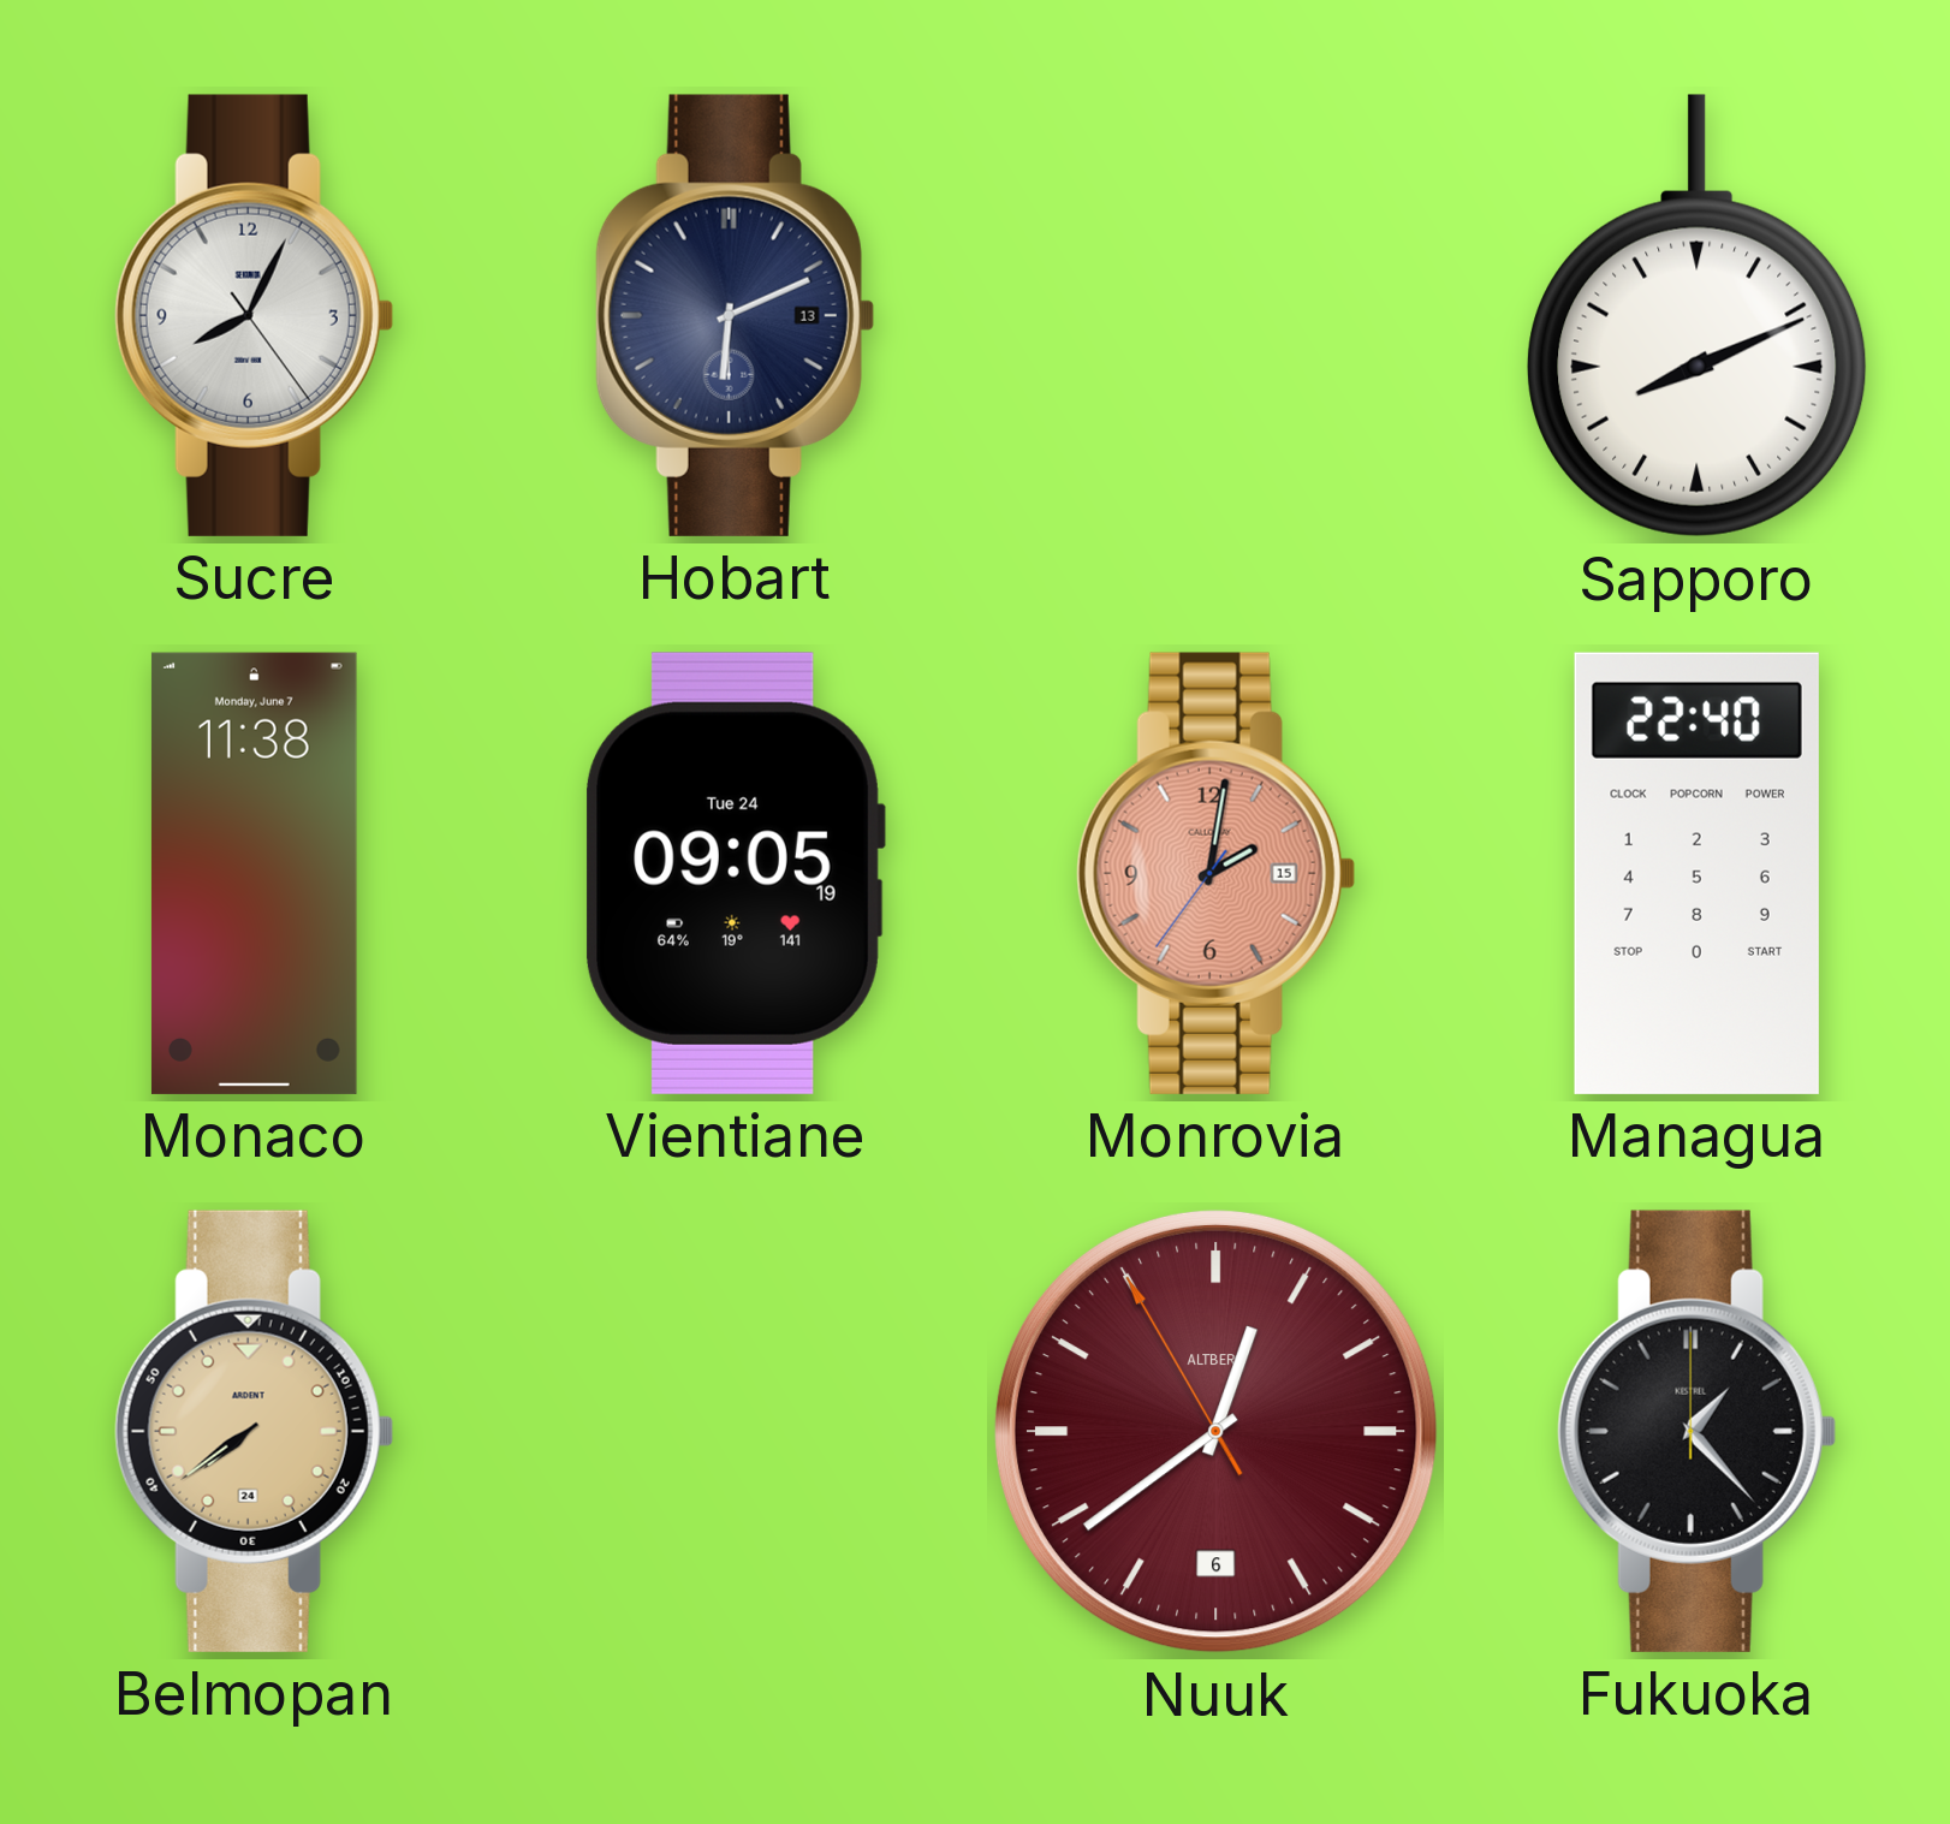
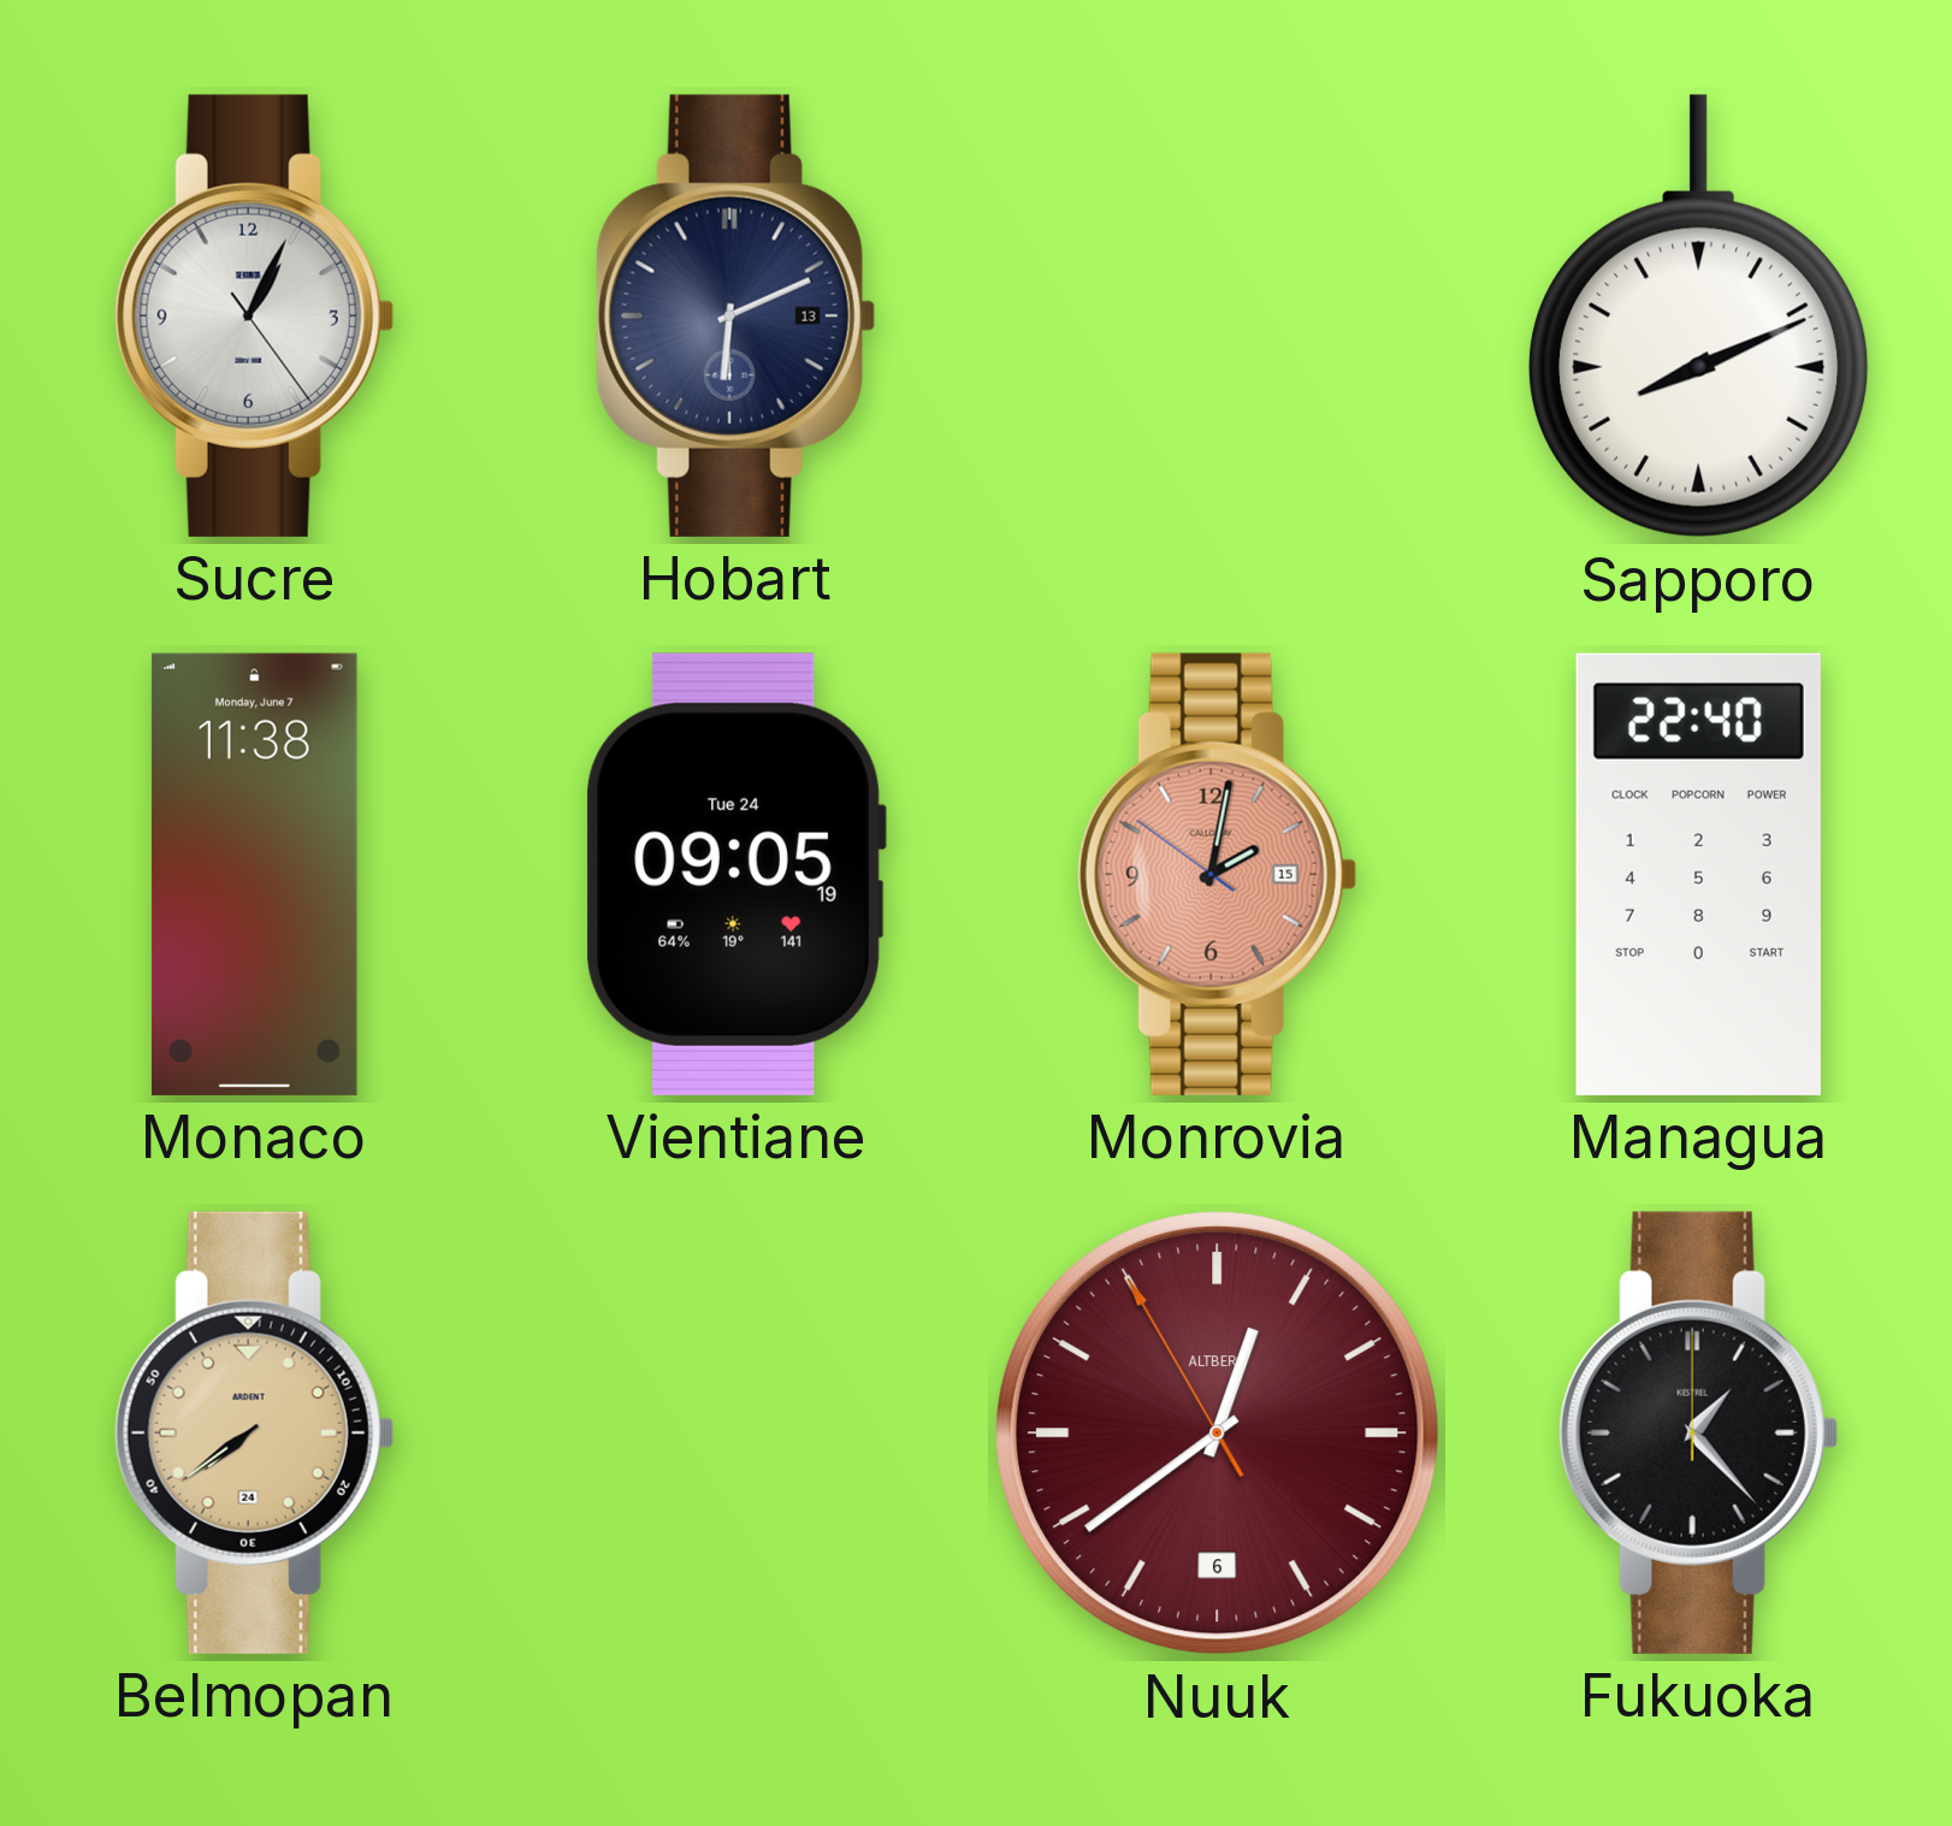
Sucre: 8:04 -> 1:04 (254, 315)
Monrovia: 2:01:36 -> 2:01:51 (1217, 874)
